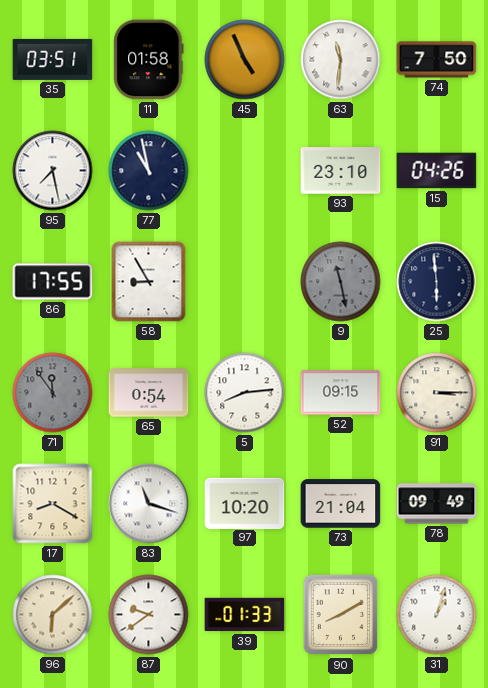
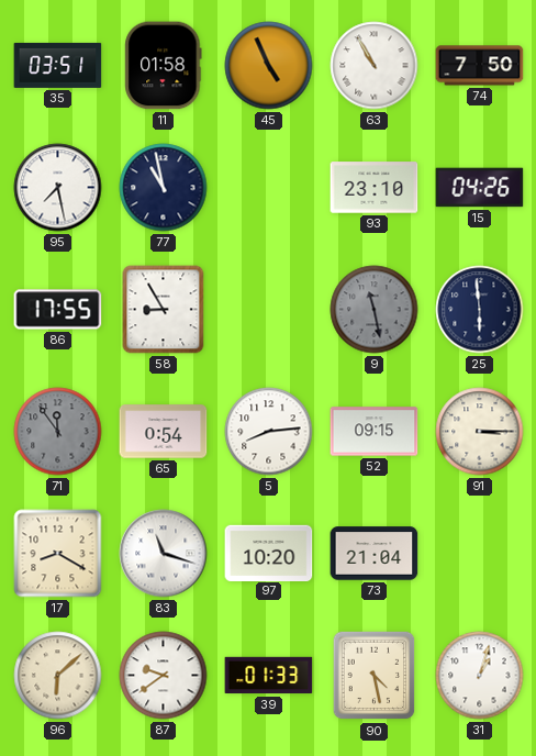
63: 11:31 -> 10:55 (375, 66)
78: 09:49 -> none (437, 504)
90: 8:10 -> 4:28 (375, 676)
